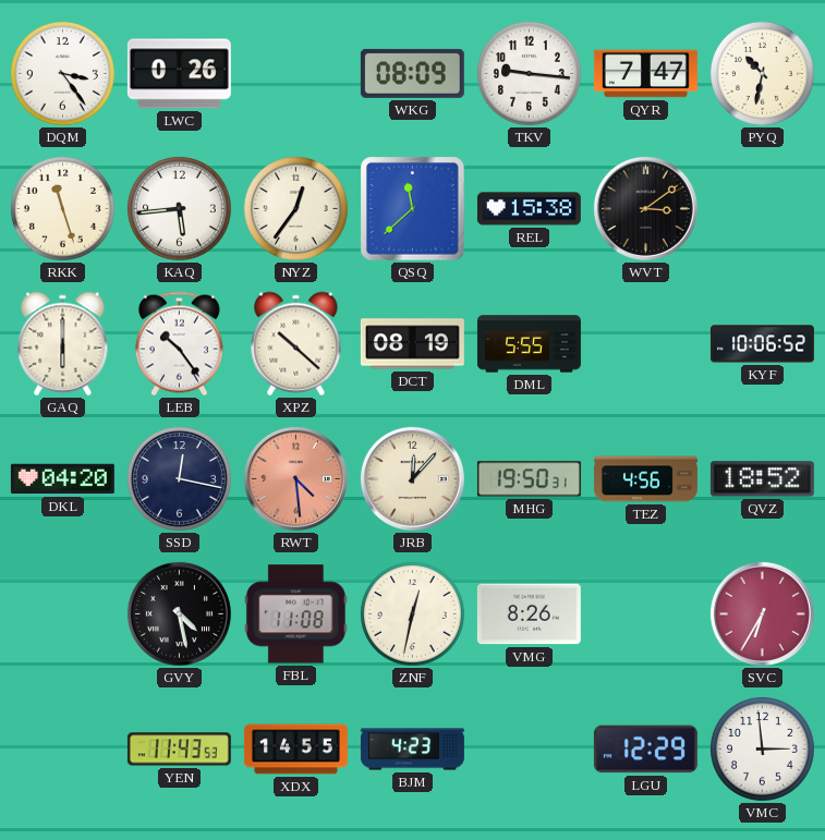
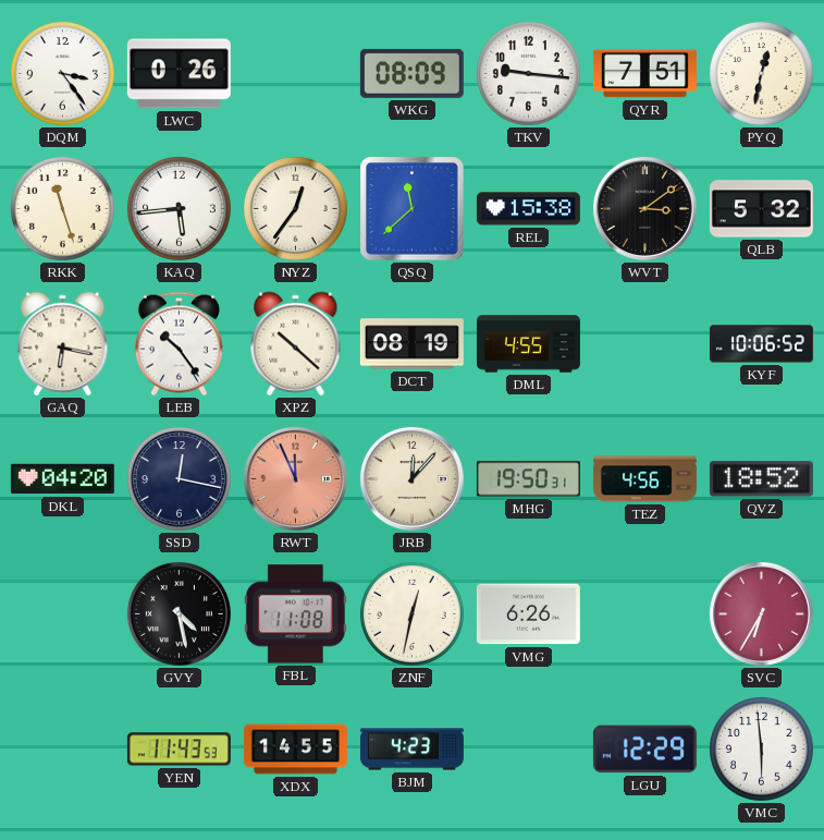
QYR: 7:47 -> 7:51 (644, 74)
PYQ: 10:32 -> 12:32 (761, 73)
QLB: none -> 5:32 (761, 209)
GAQ: 6:00 -> 6:17 (63, 344)
DML: 5:55 -> 4:55 (528, 344)
RWT: 4:29 -> 11:56 (295, 478)
VMG: 8:26 -> 6:26 (528, 614)
VMC: 2:59 -> 5:59 (761, 748)
